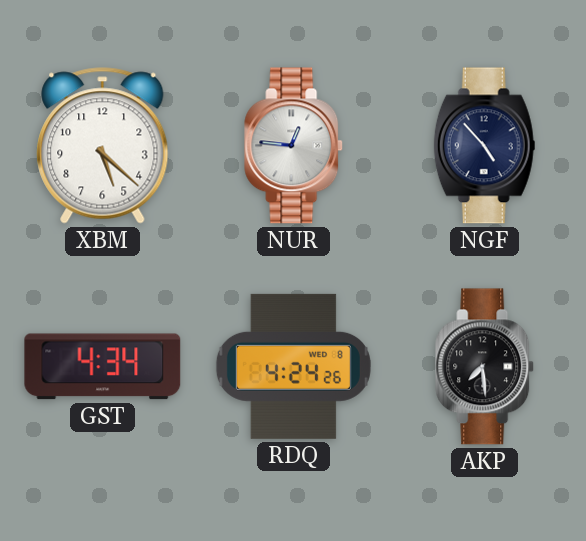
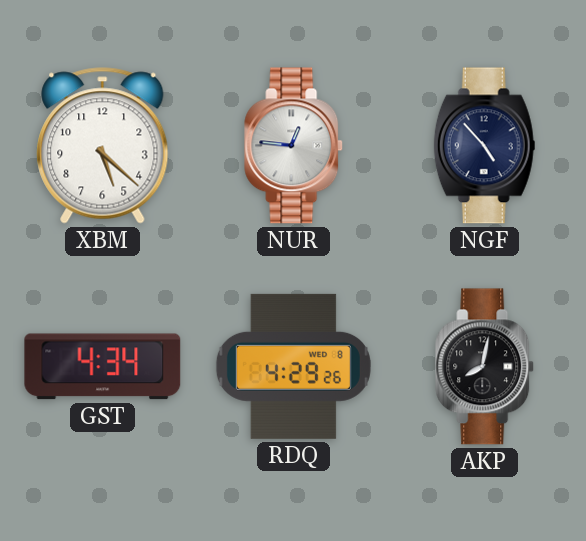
RDQ: 4:24 -> 4:29 (293, 366)
AKP: 7:29 -> 8:02 (485, 367)
